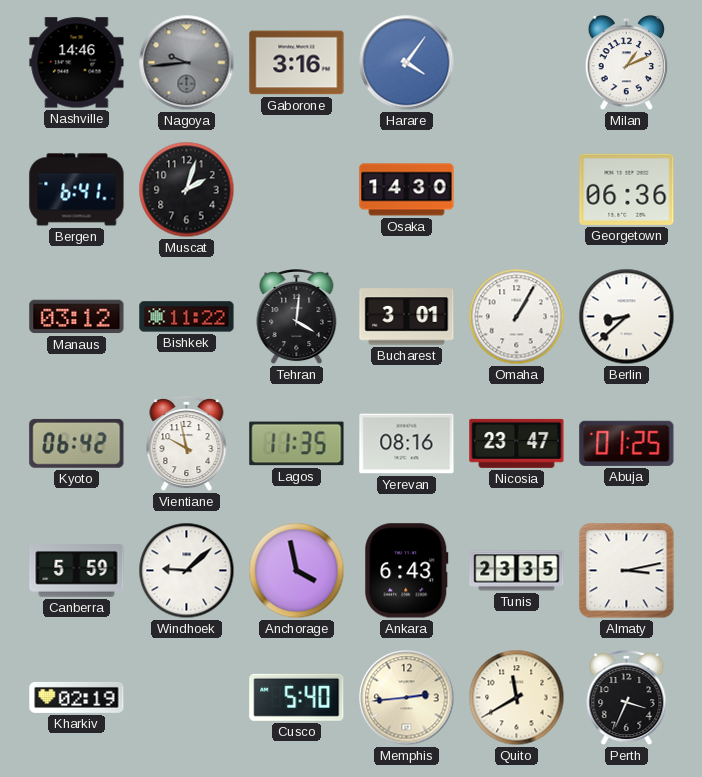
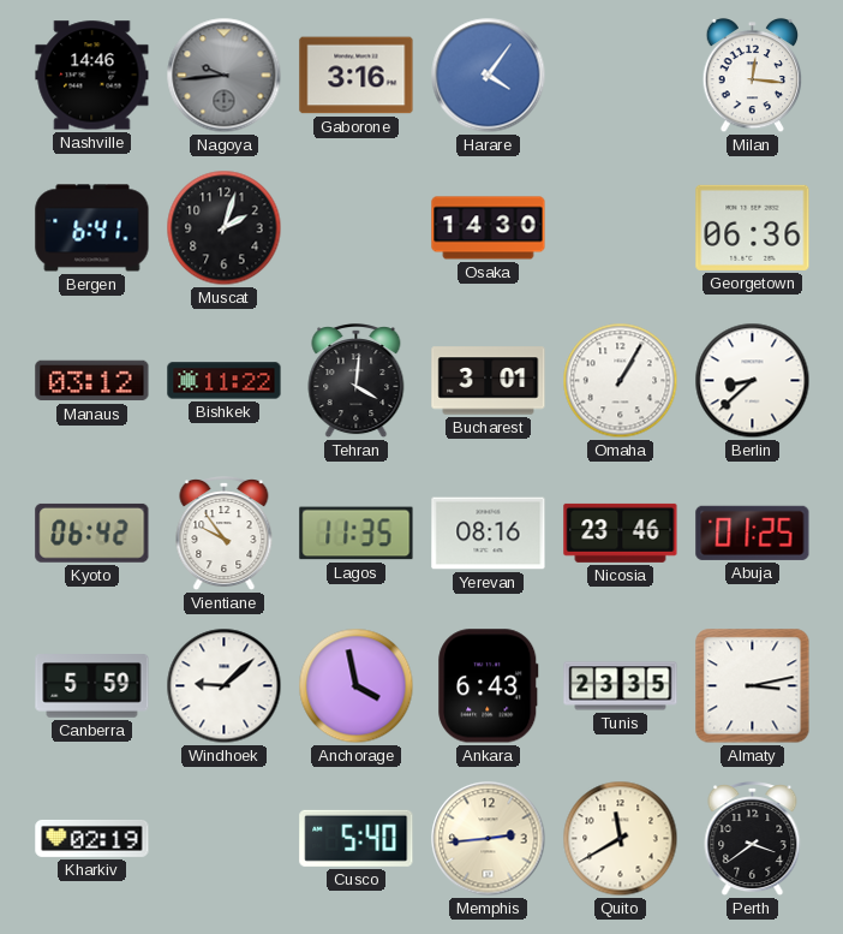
Milan: 1:11 -> 12:16 (753, 76)
Vientiane: 9:58 -> 9:54 (225, 535)
Nicosia: 23:47 -> 23:46 (621, 533)
Perth: 3:34 -> 3:39 (753, 840)
